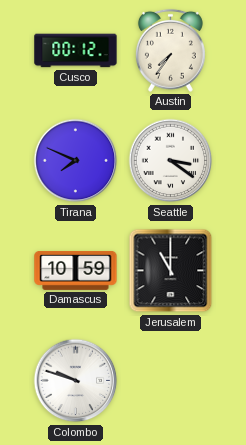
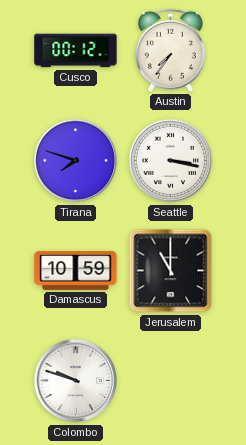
Tirana: 7:49 -> 7:48 (76, 161)
Seattle: 3:21 -> 3:17 (171, 161)
